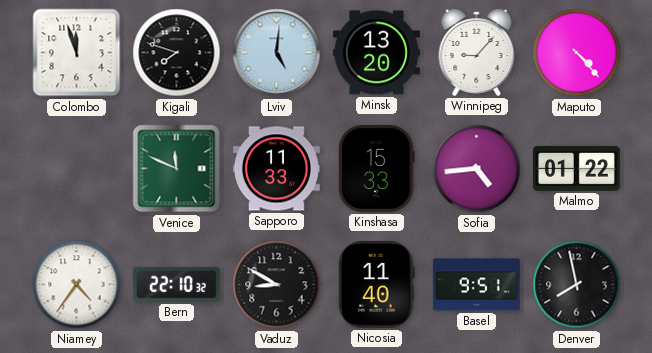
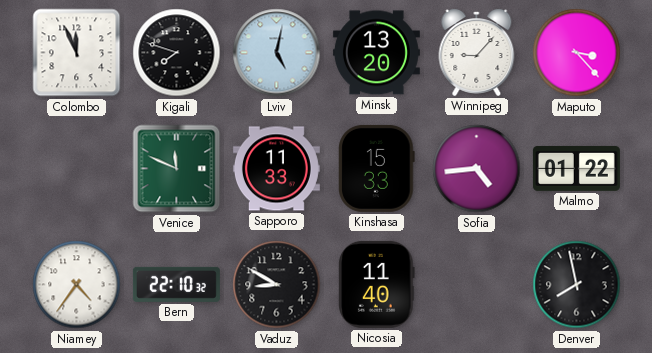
Colombo: 11:57 -> 11:56 (77, 53)
Lviv: 5:01 -> 5:02 (277, 53)
Maputo: 4:23 -> 3:23 (577, 53)
Basel: 9:51 -> none (476, 285)
